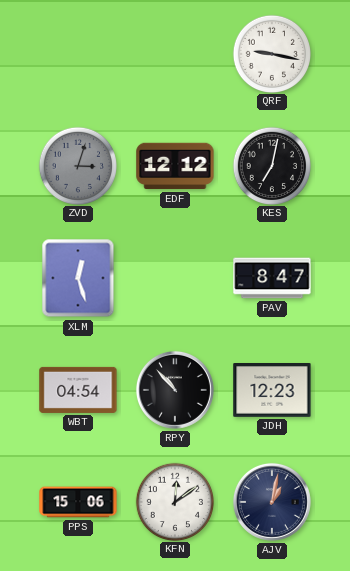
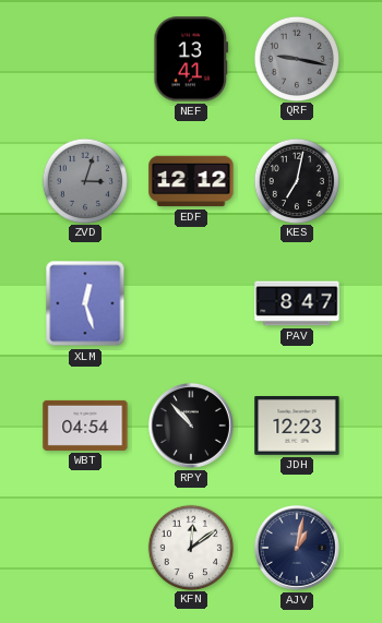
NEF: none -> 13:41 (191, 59)
QRF dial: white -> grey (296, 58)
PPS: 15:06 -> none (78, 502)
